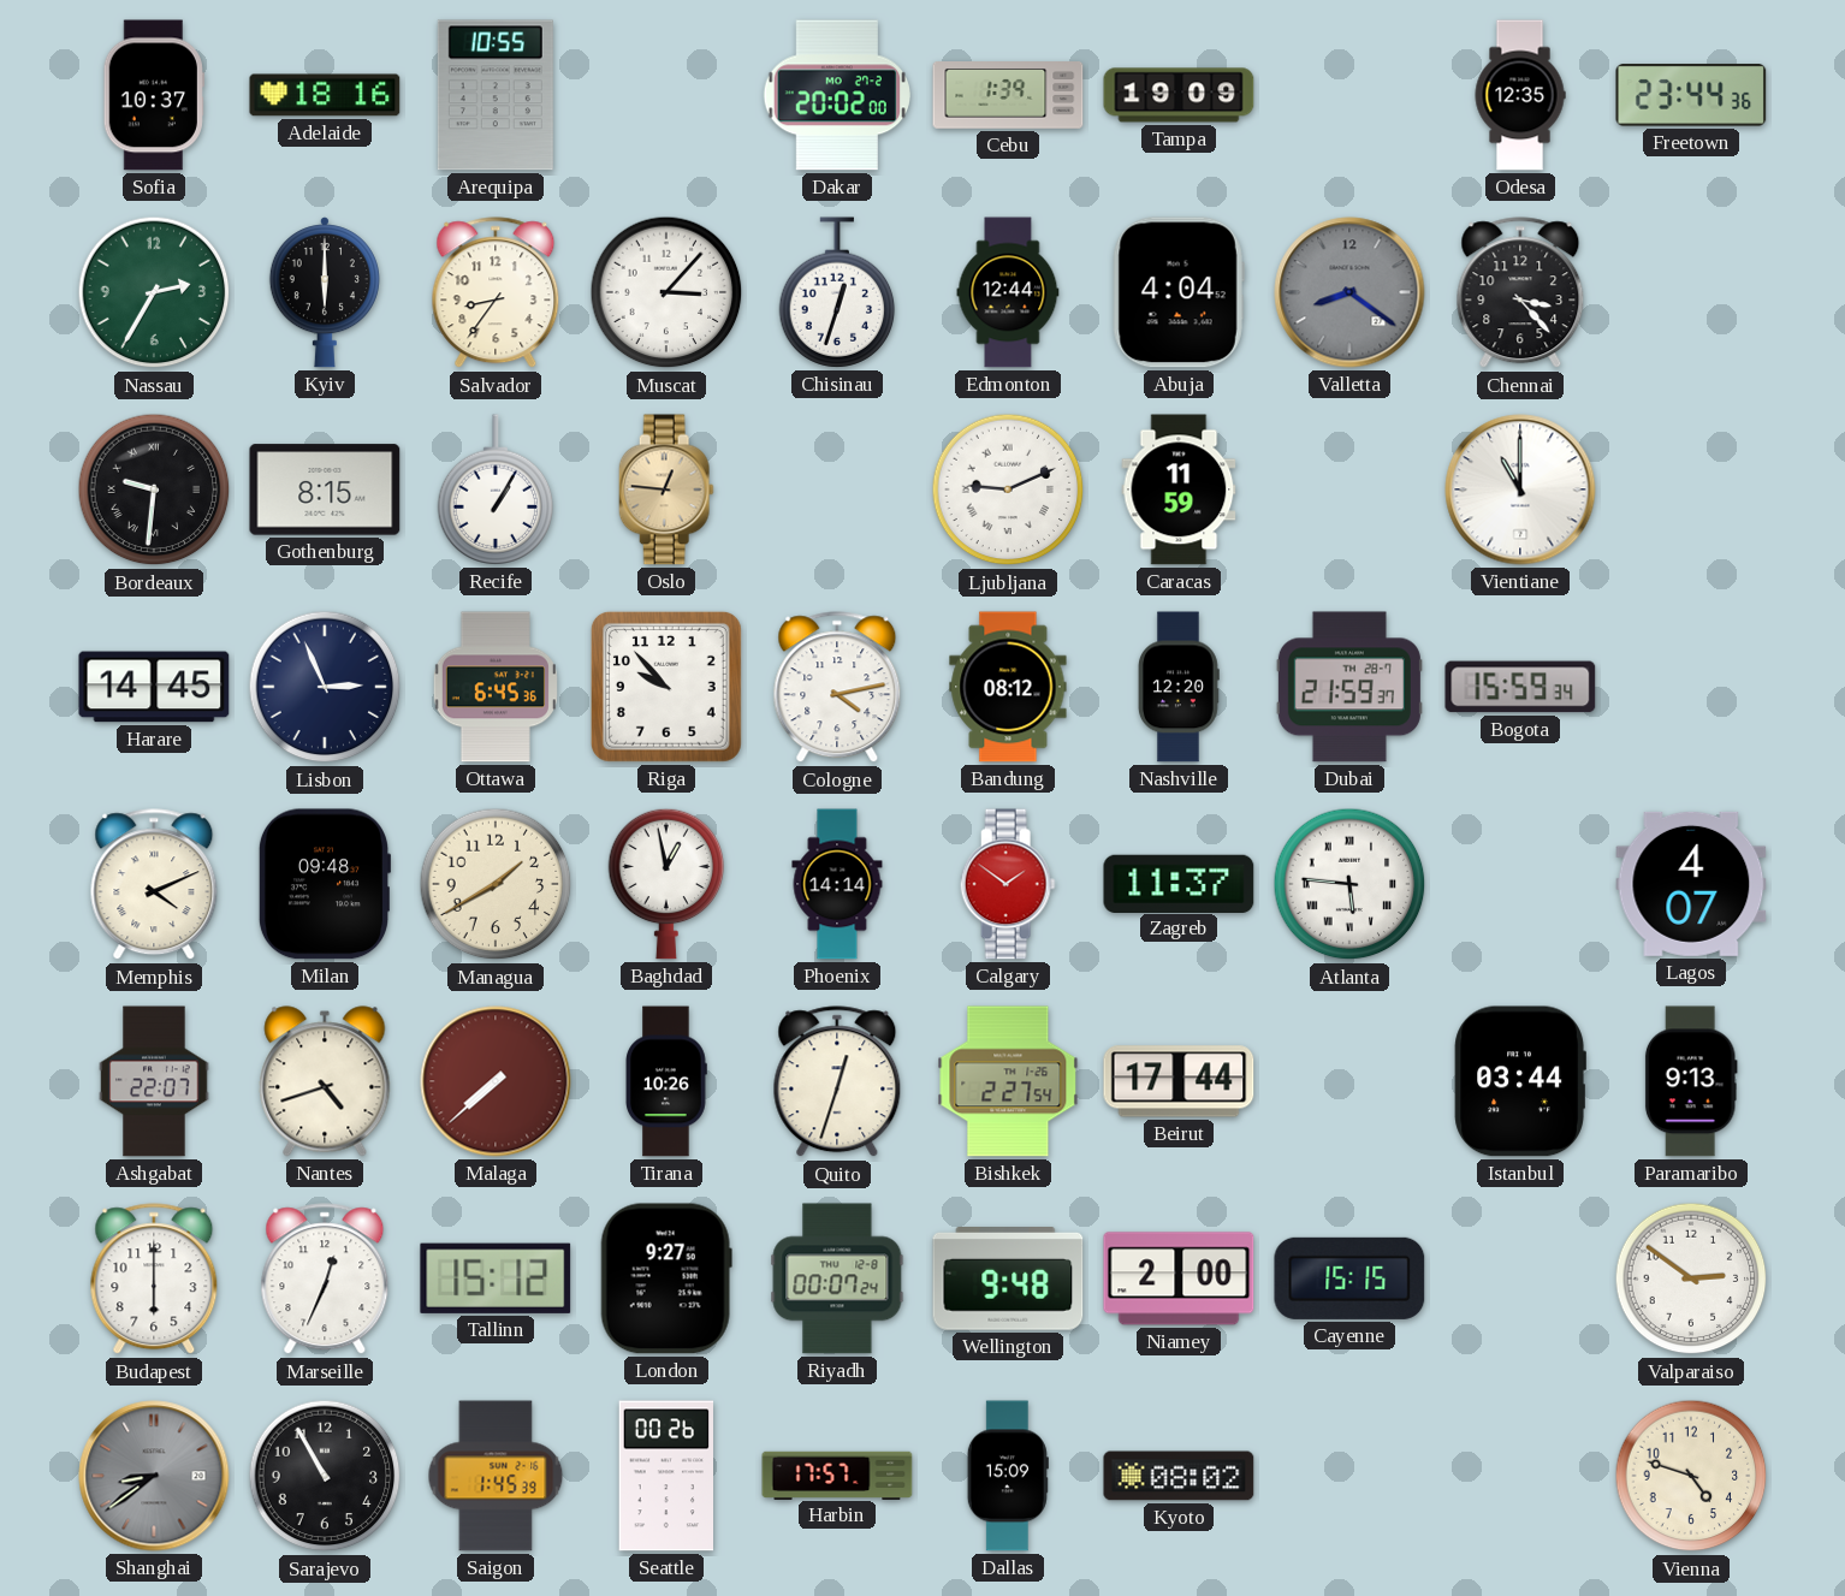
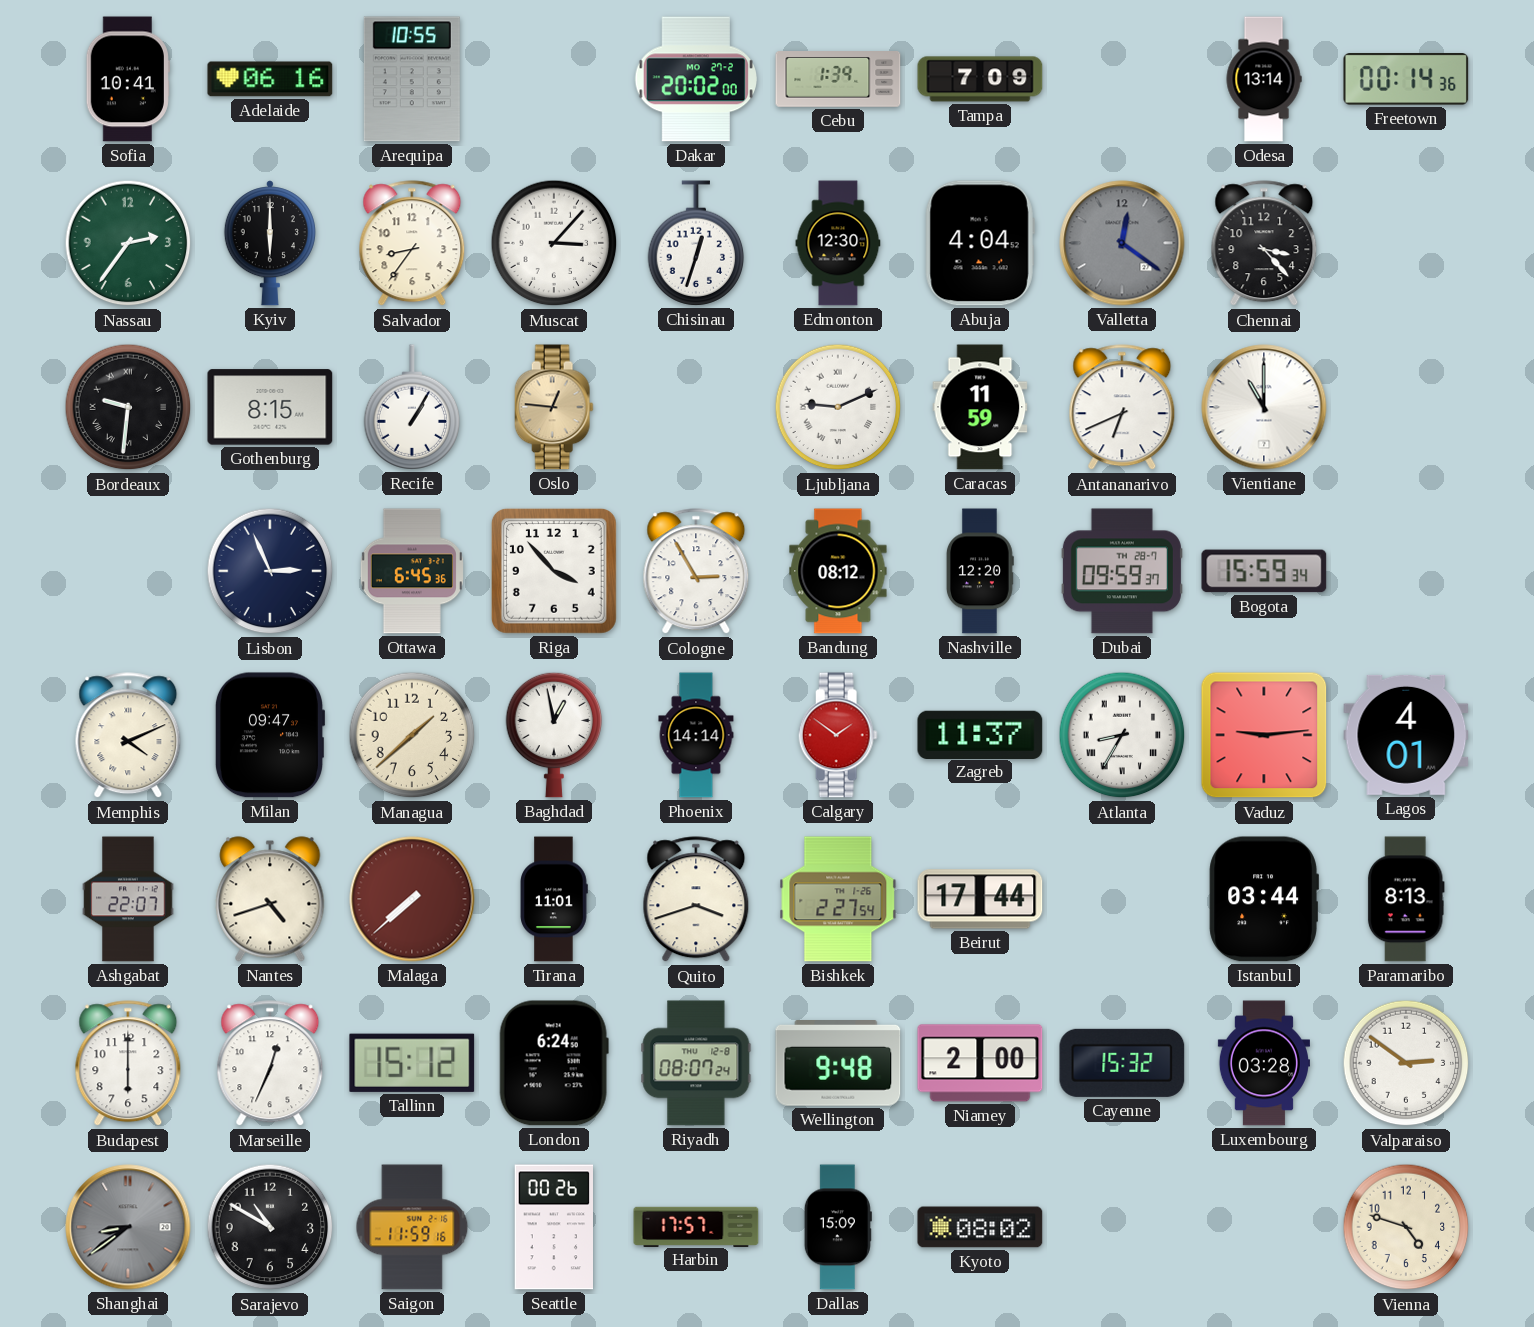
Sofia: 10:37 -> 10:41 (128, 79)
Adelaide: 18:16 -> 06:16 (270, 79)
Tampa: 19:09 -> 7:09 (980, 79)
Odesa: 12:35 -> 13:14 (1264, 79)
Freetown: 23:44 -> 00:14 (1406, 80)
Nassau: 2:35 -> 2:36 (128, 243)
Edmonton: 12:44 -> 12:30 (838, 243)
Valletta: 8:21 -> 12:21 (1122, 243)
Antananarivo: none -> 6:41 (1122, 408)
Harare: 14:45 -> none (154, 687)
Riga: 9:53 -> 3:53 (554, 571)
Cologne: 4:13 -> 2:55 (696, 572)
Dubai: 21:59 -> 09:59 (1122, 571)
Milan: 09:48 -> 09:47 (269, 735)
Managua: 1:40 -> 1:38 (412, 735)
Atlanta: 5:46 -> 8:35 (1122, 735)
Vaduz: none -> 9:14 (1264, 735)
Lagos: 4:07 -> 4:01 (1406, 735)
Tirana: 10:26 -> 11:01 (554, 899)
Quito: 12:33 -> 3:42 (696, 900)
Paramaribo: 9:13 -> 8:13 (1406, 899)
London: 9:27 -> 6:24 (554, 1063)
Riyadh: 00:07 -> 08:07 (696, 1063)
Cayenne: 15:15 -> 15:32 (1122, 1063)
Luxembourg: none -> 03:28 (1264, 1063)
Sarajevo: 10:55 -> 10:50 (270, 1227)
Saigon: 1:45 -> 11:59 (412, 1227)
